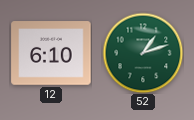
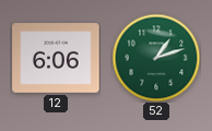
12: 6:10 -> 6:06 (56, 58)
